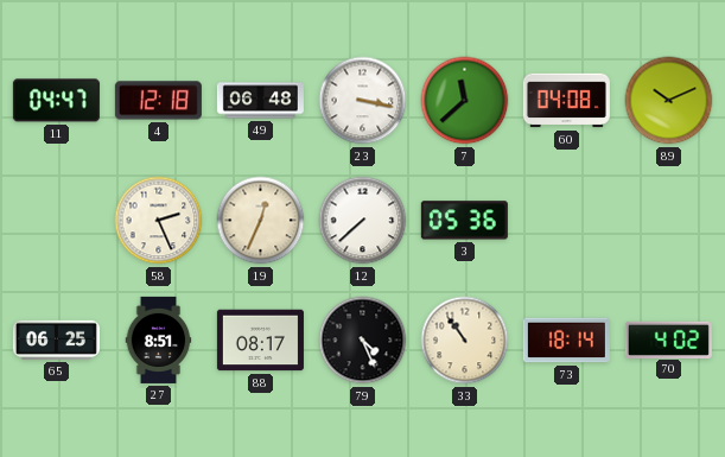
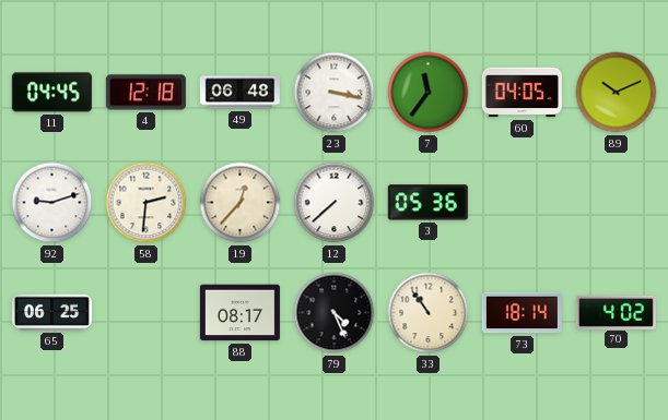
11: 04:47 -> 04:45 (51, 93)
7: 11:38 -> 11:36 (429, 93)
60: 04:08 -> 04:05 (521, 93)
92: none -> 9:12 (52, 203)
58: 2:26 -> 2:31 (147, 203)
19: 12:34 -> 12:37 (241, 203)
27: 8:51 -> none (159, 339)
